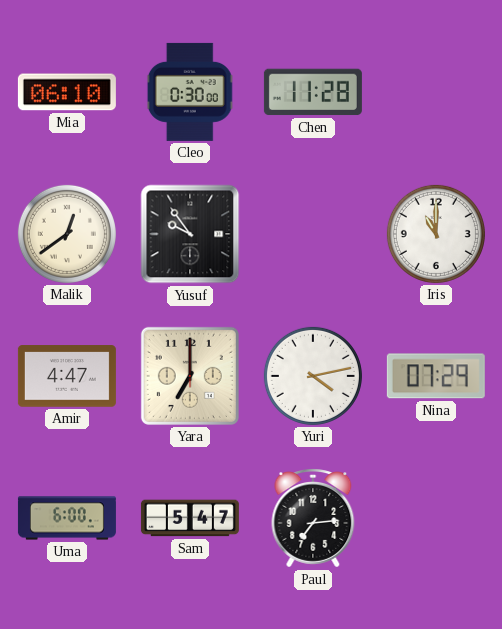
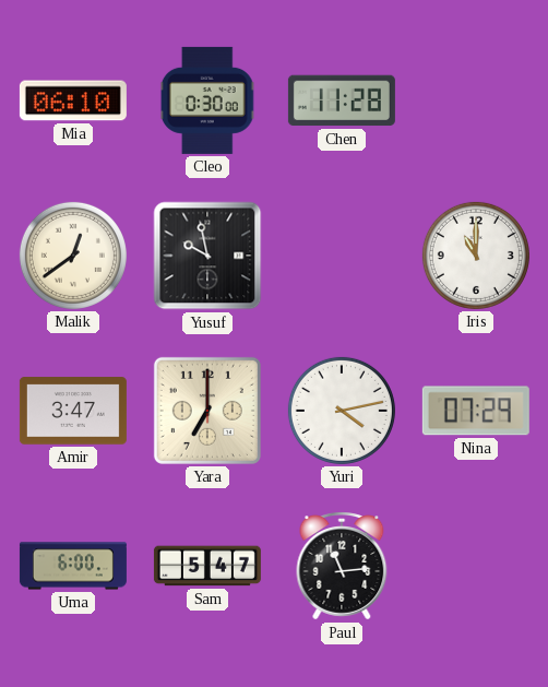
Yusuf: 9:54 -> 9:58 (207, 256)
Amir: 4:47 -> 3:47 (73, 411)
Paul: 7:14 -> 11:14 (342, 566)
